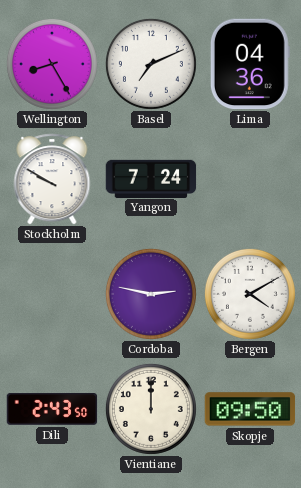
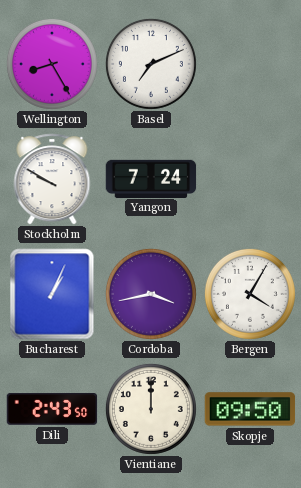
Lima: 04:36 -> none (250, 64)
Bucharest: none -> 1:04 (52, 294)
Cordoba: 2:47 -> 3:43 (151, 294)
Bergen: 4:10 -> 4:05 (250, 294)
